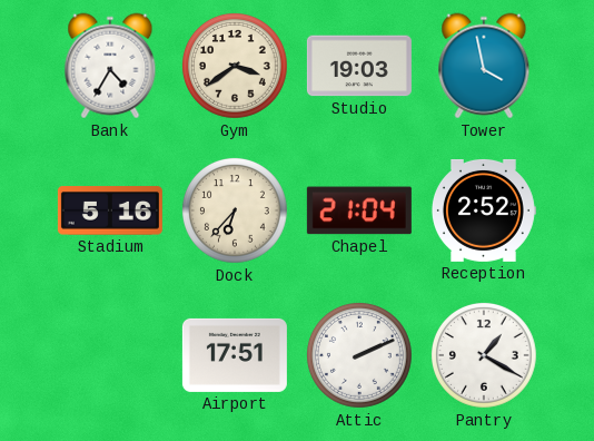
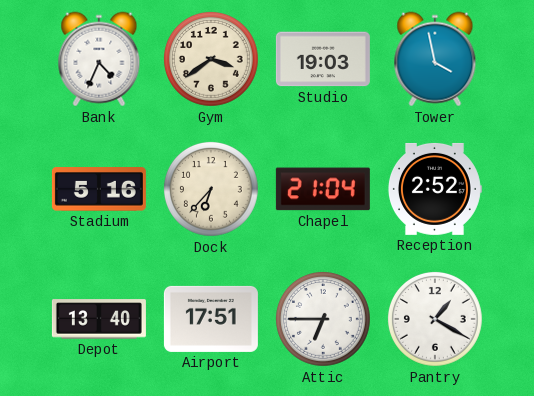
Bank: 4:35 -> 4:34 (99, 59)
Depot: none -> 13:40 (99, 319)
Attic: 2:11 -> 6:45 (323, 319)
